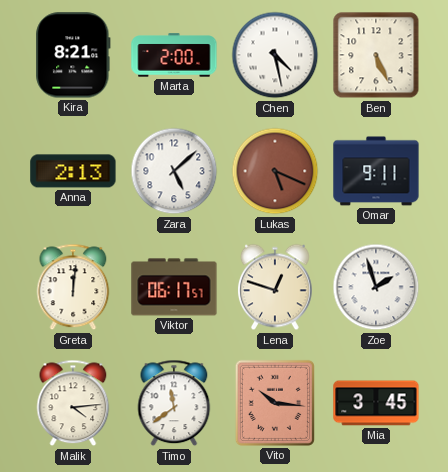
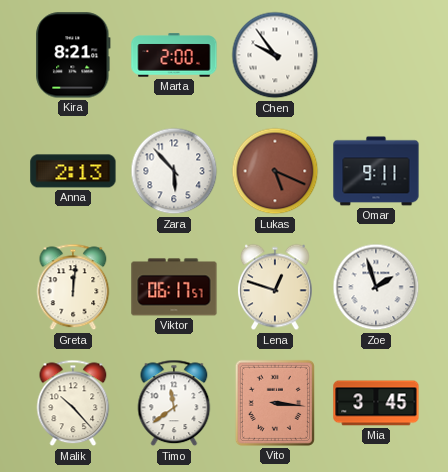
Chen: 4:28 -> 9:54 (275, 55)
Ben: 5:26 -> none (376, 55)
Zara: 5:08 -> 5:53 (174, 171)
Malik: 4:14 -> 10:23 (73, 403)
Vito: 10:16 -> 3:16 (275, 403)
